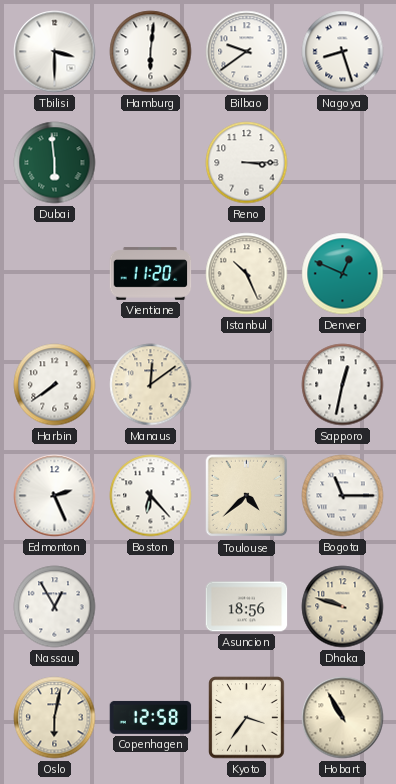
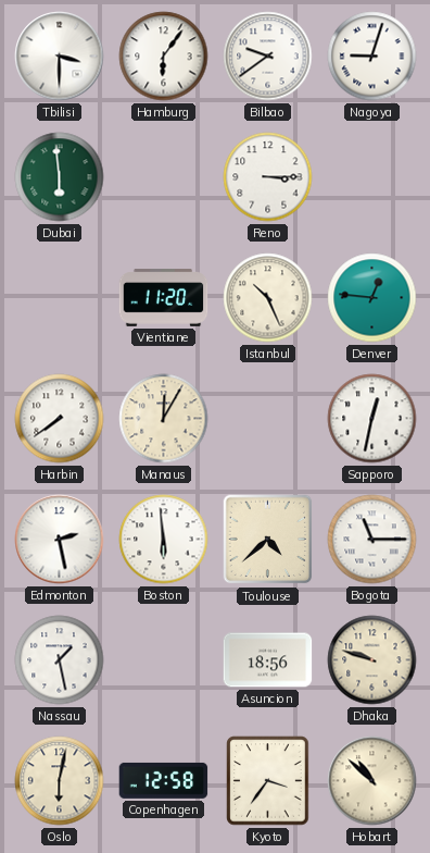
Hamburg: 6:01 -> 6:06 (164, 57)
Nagoya: 8:27 -> 9:03 (372, 57)
Denver: 12:49 -> 12:46 (372, 298)
Manaus: 12:09 -> 12:05 (164, 419)
Edmonton: 2:26 -> 2:28 (60, 540)
Boston: 6:23 -> 5:59 (164, 540)
Nassau: 12:55 -> 1:28 (60, 660)
Hobart: 10:55 -> 10:52 (372, 781)
